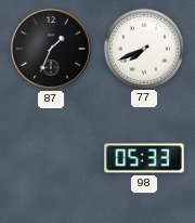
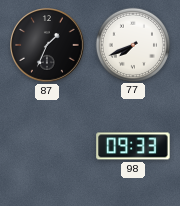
98: 05:33 -> 09:33 (133, 146)
